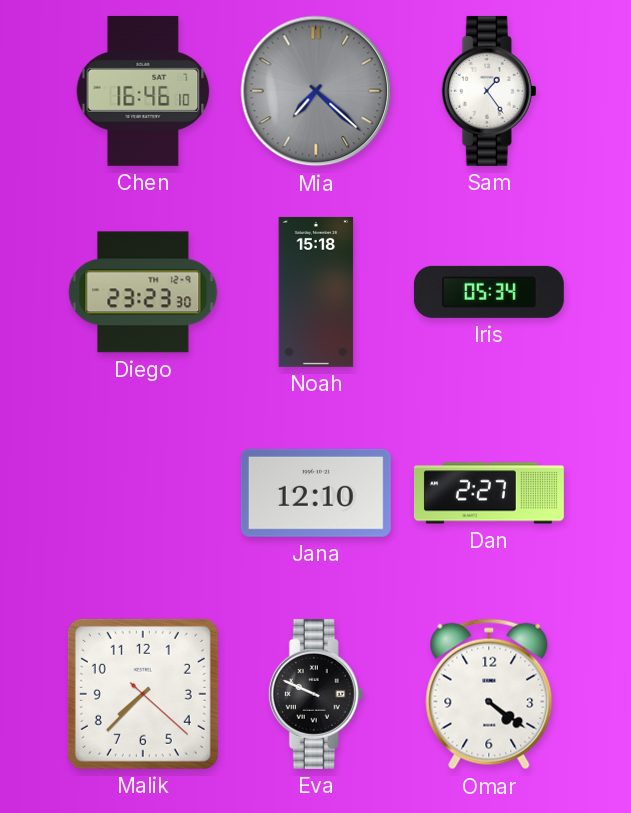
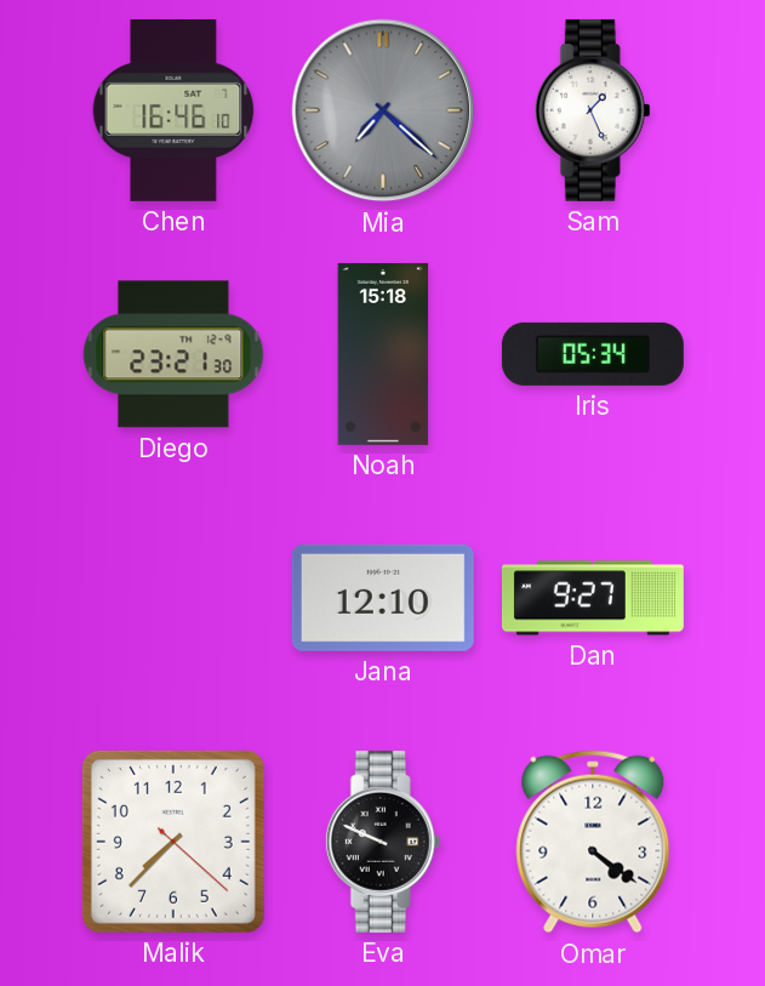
Sam: 1:24 -> 1:26 (593, 110)
Diego: 23:23 -> 23:21 (173, 354)
Dan: 2:27 -> 9:27 (593, 598)
